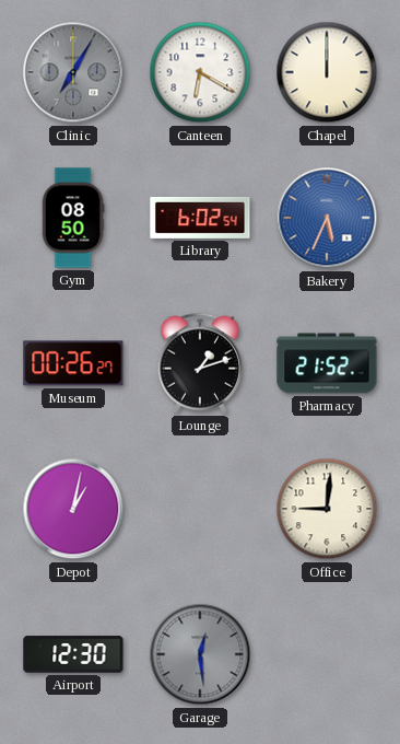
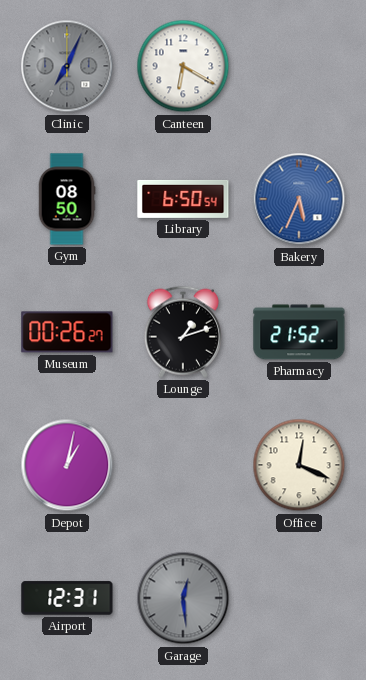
Clinic: 7:05 -> 7:04 (67, 66)
Chapel: 12:00 -> none (327, 72)
Library: 6:02 -> 6:50 (183, 199)
Office: 9:01 -> 12:19 (299, 465)
Airport: 12:30 -> 12:31 (67, 598)
